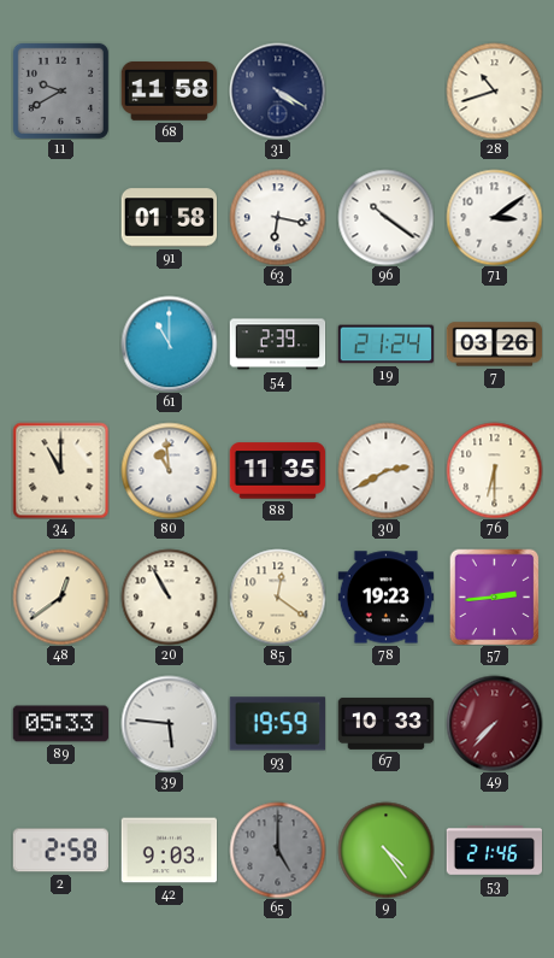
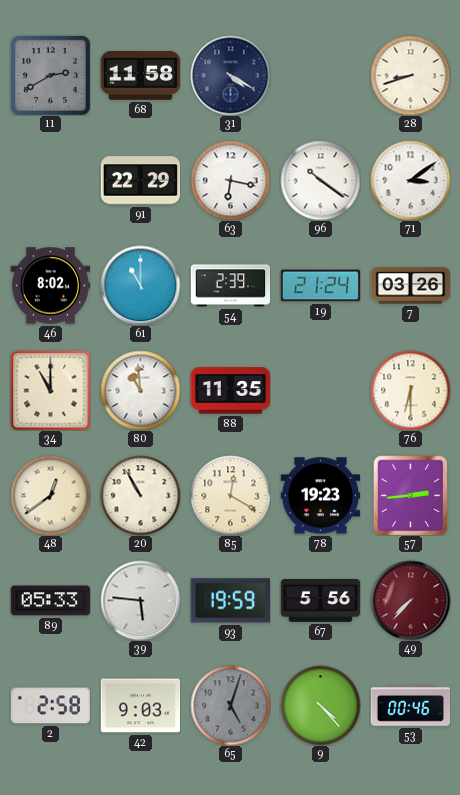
11: 9:40 -> 2:40 (50, 75)
28: 10:42 -> 8:42 (410, 75)
91: 01:58 -> 22:29 (140, 181)
46: none -> 8:02 (50, 286)
30: 2:40 -> none (385, 470)
85: 12:21 -> 12:20 (230, 495)
67: 10:33 -> 5:56 (320, 600)
65: 5:00 -> 5:03 (230, 705)
9: 4:24 -> 4:23 (320, 705)
53: 21:46 -> 00:46 (410, 706)
